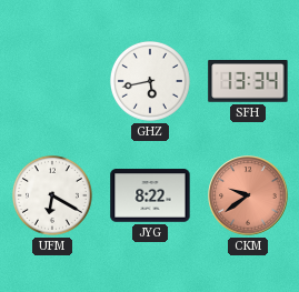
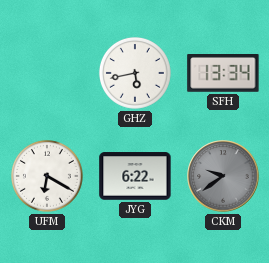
JYG: 8:22 -> 6:22 (135, 176)
CKM dial: salmon -> grey (223, 176)
